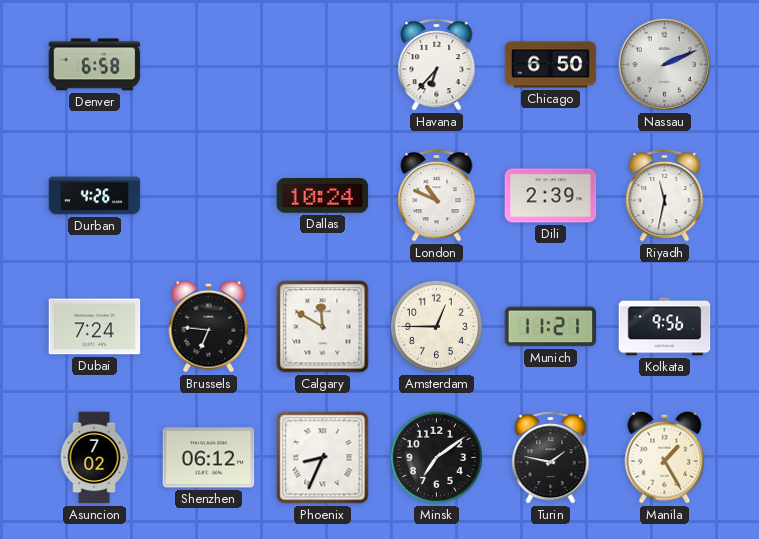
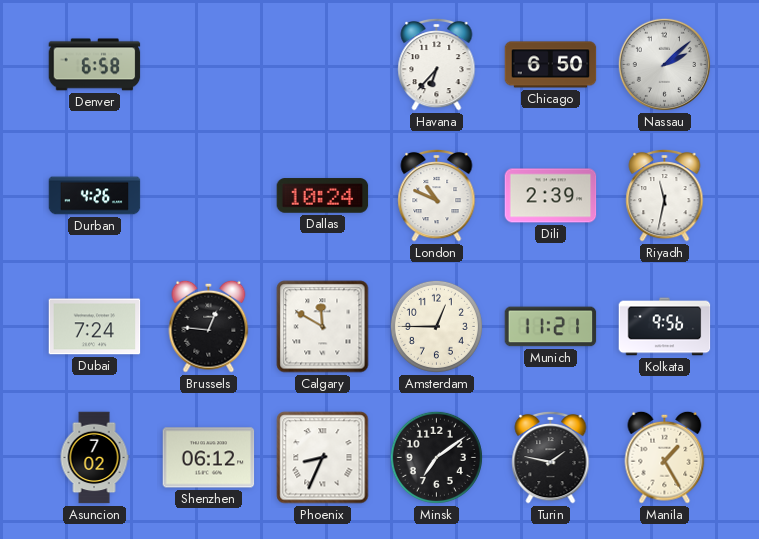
Nassau: 2:11 -> 2:08 (664, 64)
Brussels: 6:46 -> 12:46 (209, 326)
